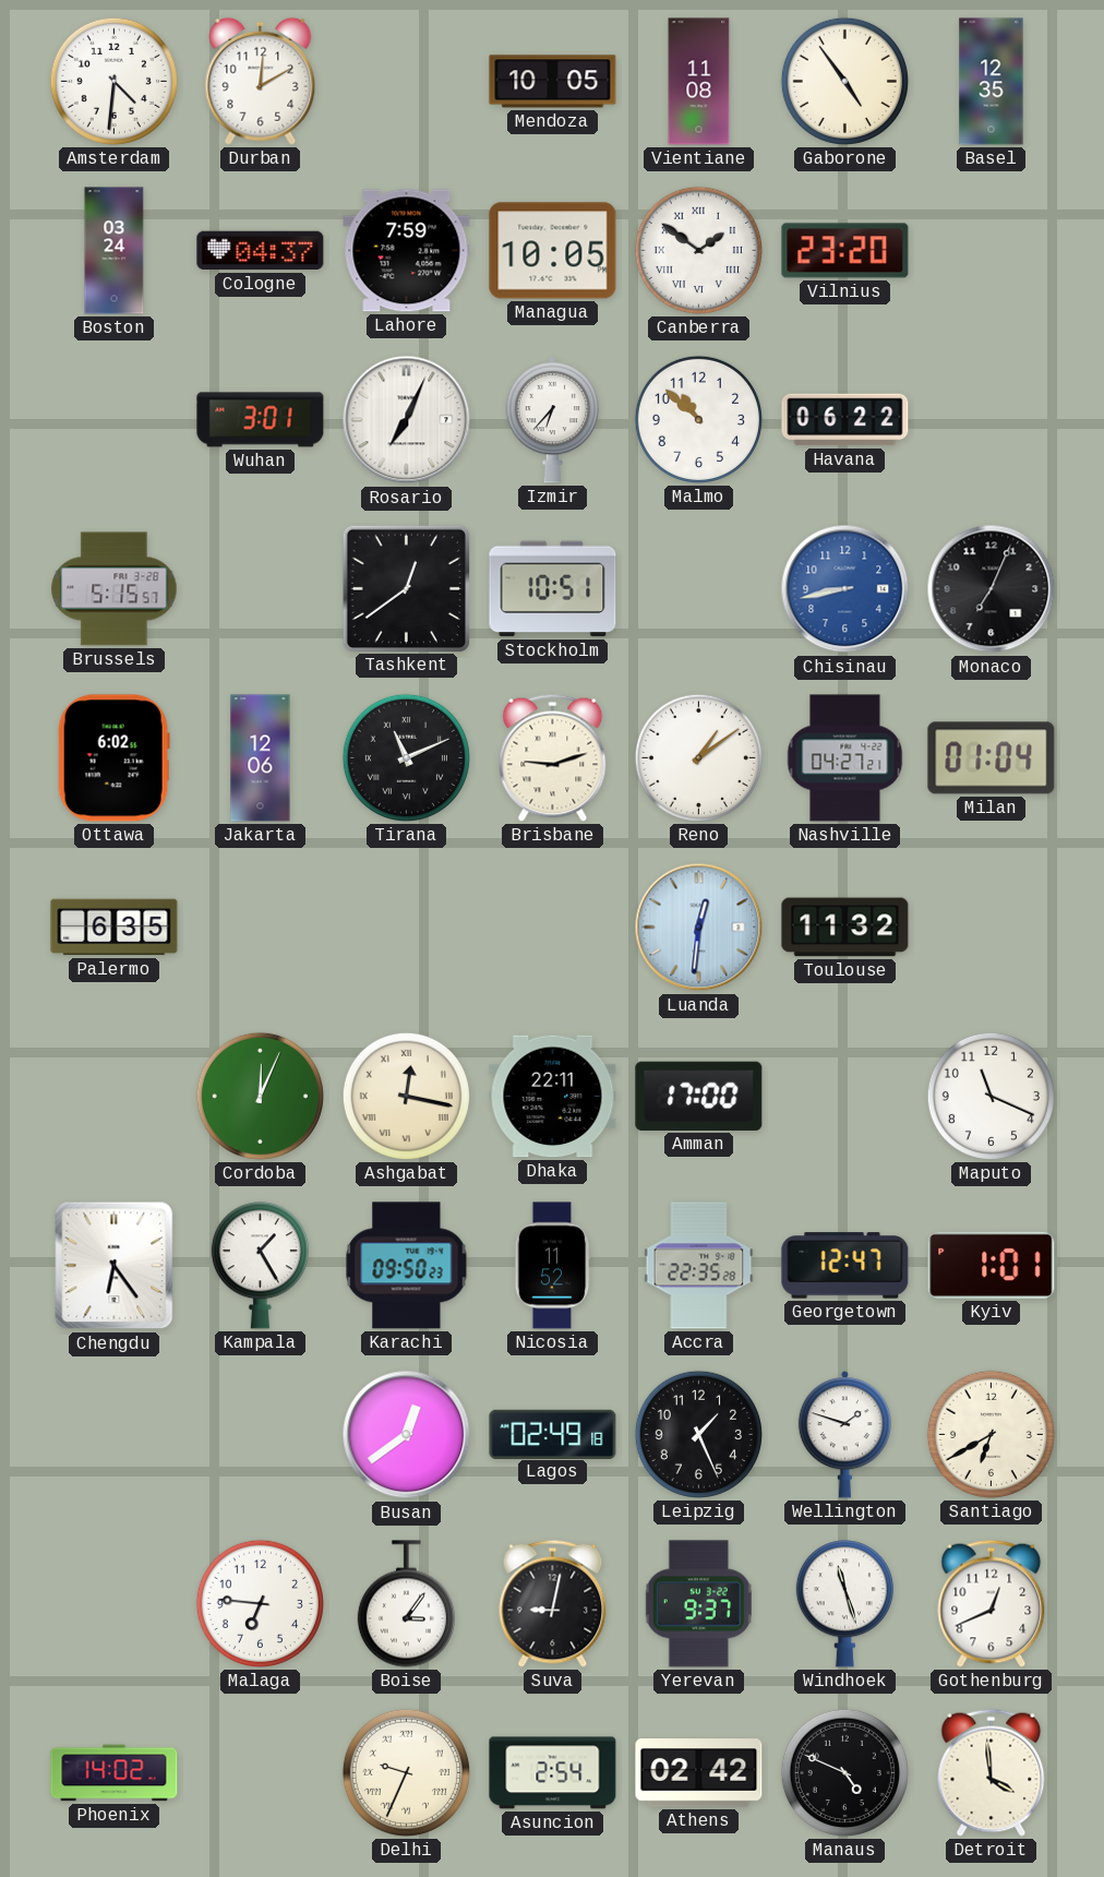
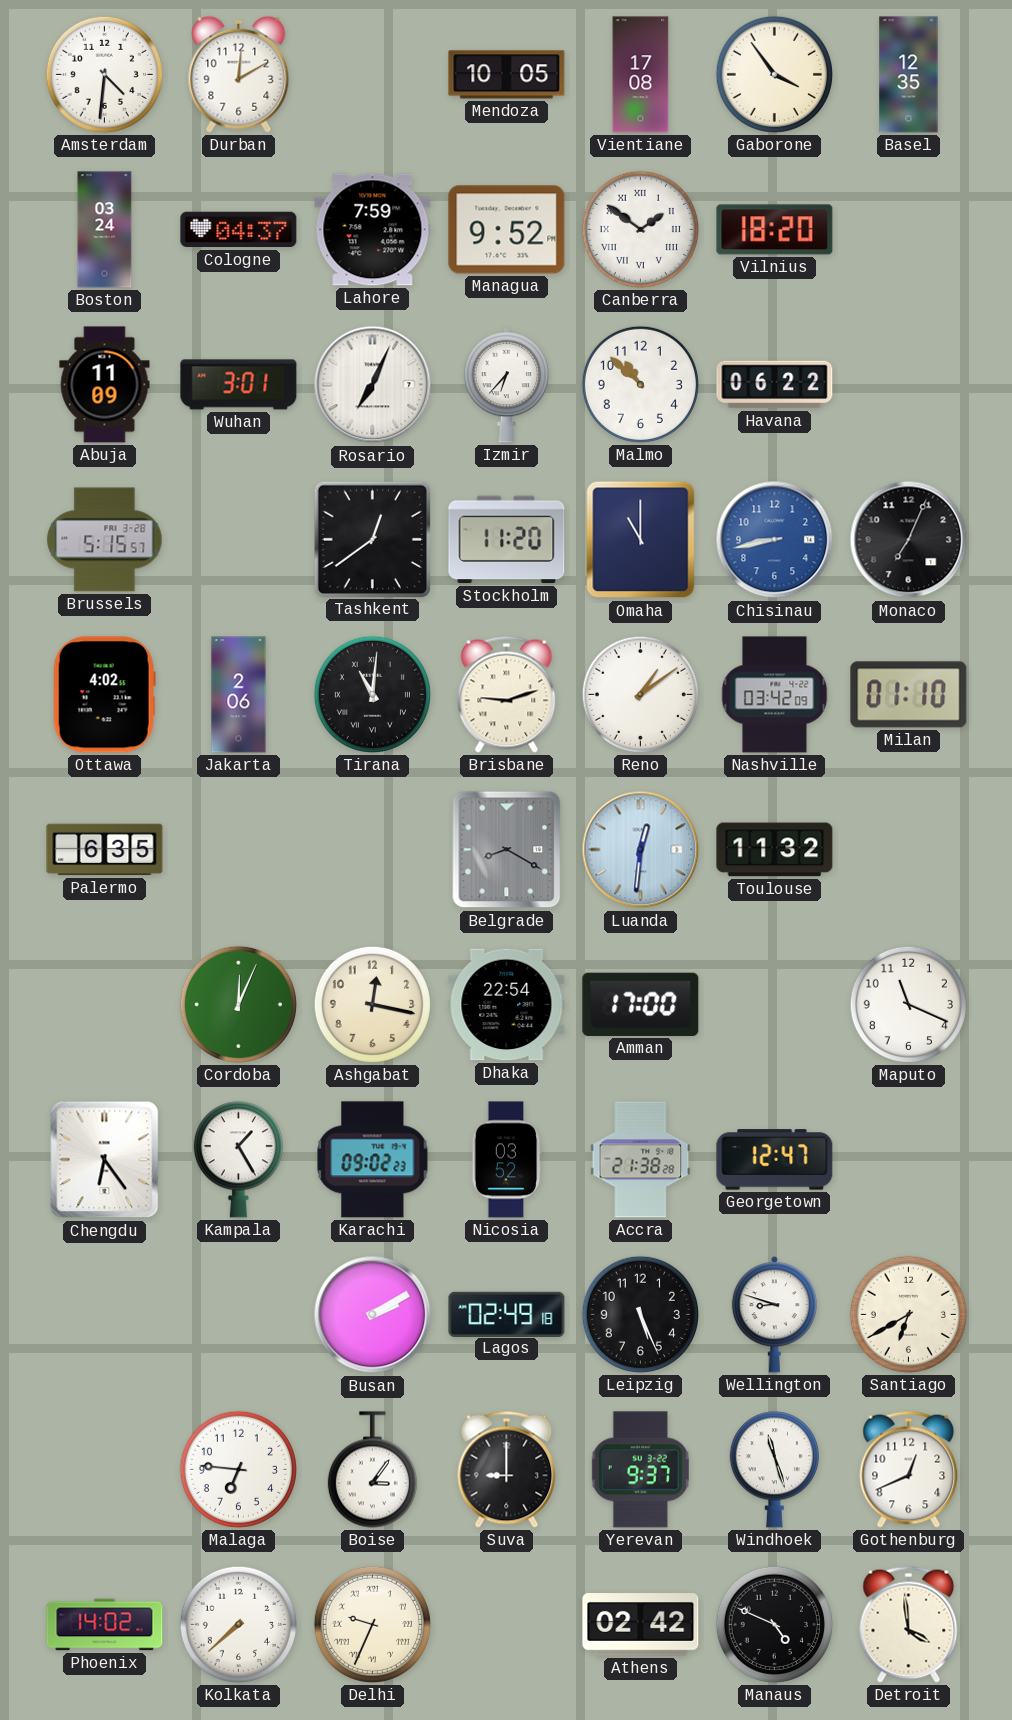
Vientiane: 11:08 -> 17:08 (641, 75)
Gaborone: 4:54 -> 3:54 (774, 74)
Managua: 10:05 -> 9:52 (507, 230)
Vilnius: 23:20 -> 18:20 (775, 230)
Abuja: none -> 11:09 (105, 385)
Stockholm: 10:51 -> 11:20 (507, 540)
Omaha: none -> 11:00 (641, 540)
Ottawa: 6:02 -> 4:02 (104, 695)
Jakarta: 12:06 -> 2:06 (239, 695)
Tirana: 11:11 -> 11:01 (372, 694)
Nashville: 04:27 -> 03:42 (775, 695)
Milan: 01:04 -> 01:10 (909, 695)
Belgrade: none -> 8:20 (507, 850)
Ashgabat numerals: Roman -> Arabic (372, 1004)
Dhaka: 22:11 -> 22:54 (507, 1005)
Karachi: 09:50 -> 09:02 (373, 1160)
Nicosia: 11:52 -> 03:52 (507, 1160)
Accra: 22:35 -> 21:38 (641, 1160)
Kyiv: 1:01 -> none (992, 1265)
Busan: 12:39 -> 2:10 (373, 1315)
Leipzig: 1:26 -> 5:26 (640, 1314)
Wellington: 1:48 -> 8:48 (774, 1315)
Suva: 9:02 -> 9:00 (507, 1469)
Kolkata: none -> 7:38 (238, 1624)
Asuncion: 2:54 -> none (553, 1773)
